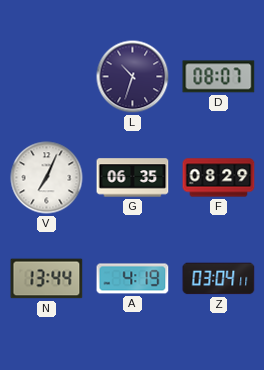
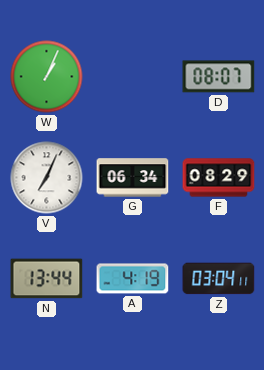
W: none -> 1:04 (47, 77)
L: 10:33 -> none (133, 77)
G: 06:35 -> 06:34 (133, 178)
